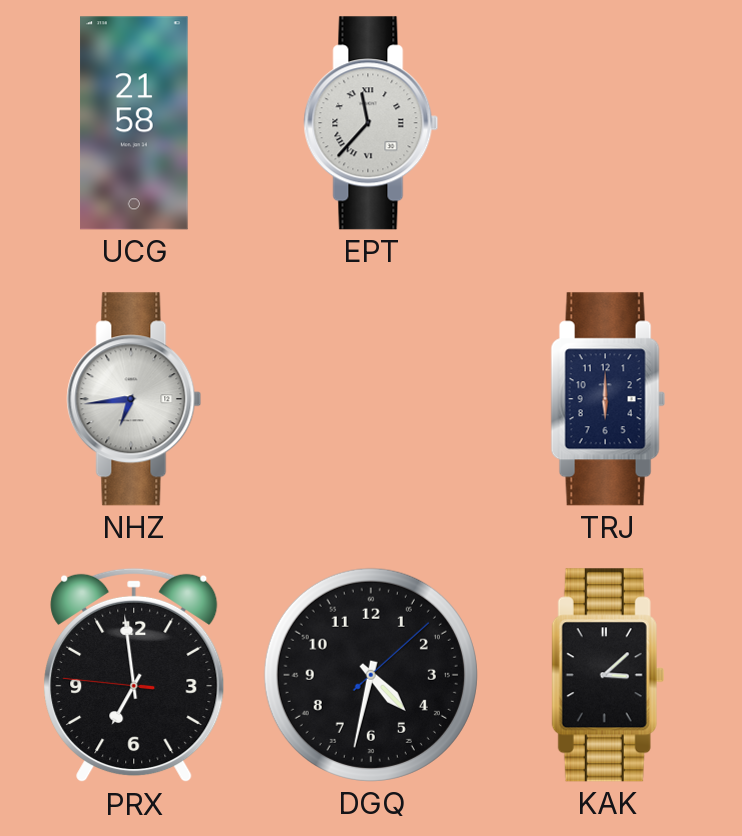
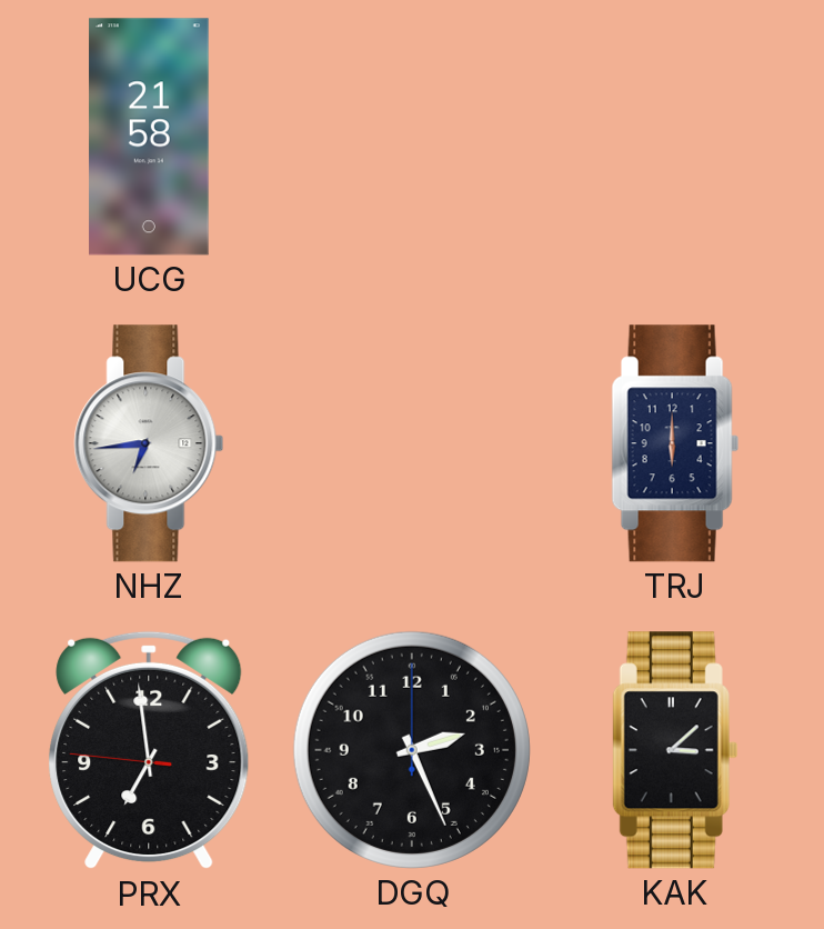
EPT: 11:37 -> none (371, 123)
DGQ: 4:32 -> 2:26 (412, 750)
